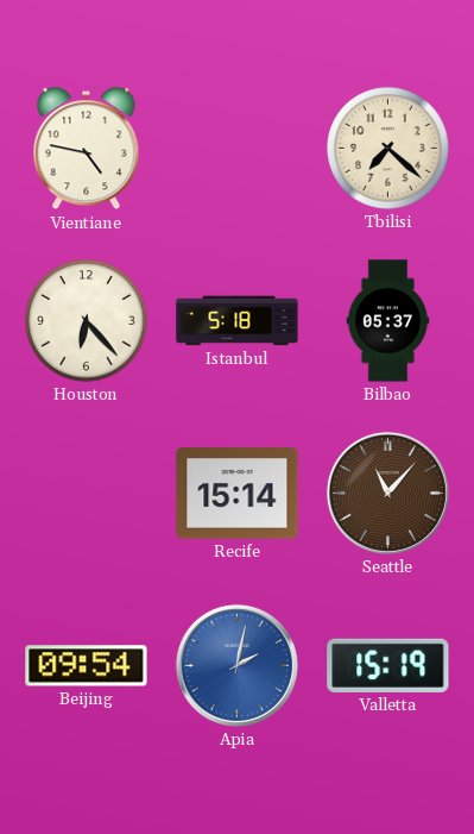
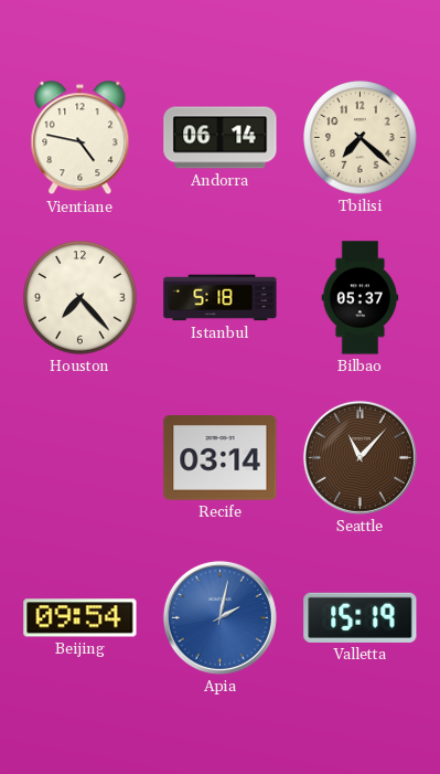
Andorra: none -> 06:14 (221, 138)
Houston: 6:23 -> 7:23 (81, 298)
Recife: 15:14 -> 03:14 (221, 458)
